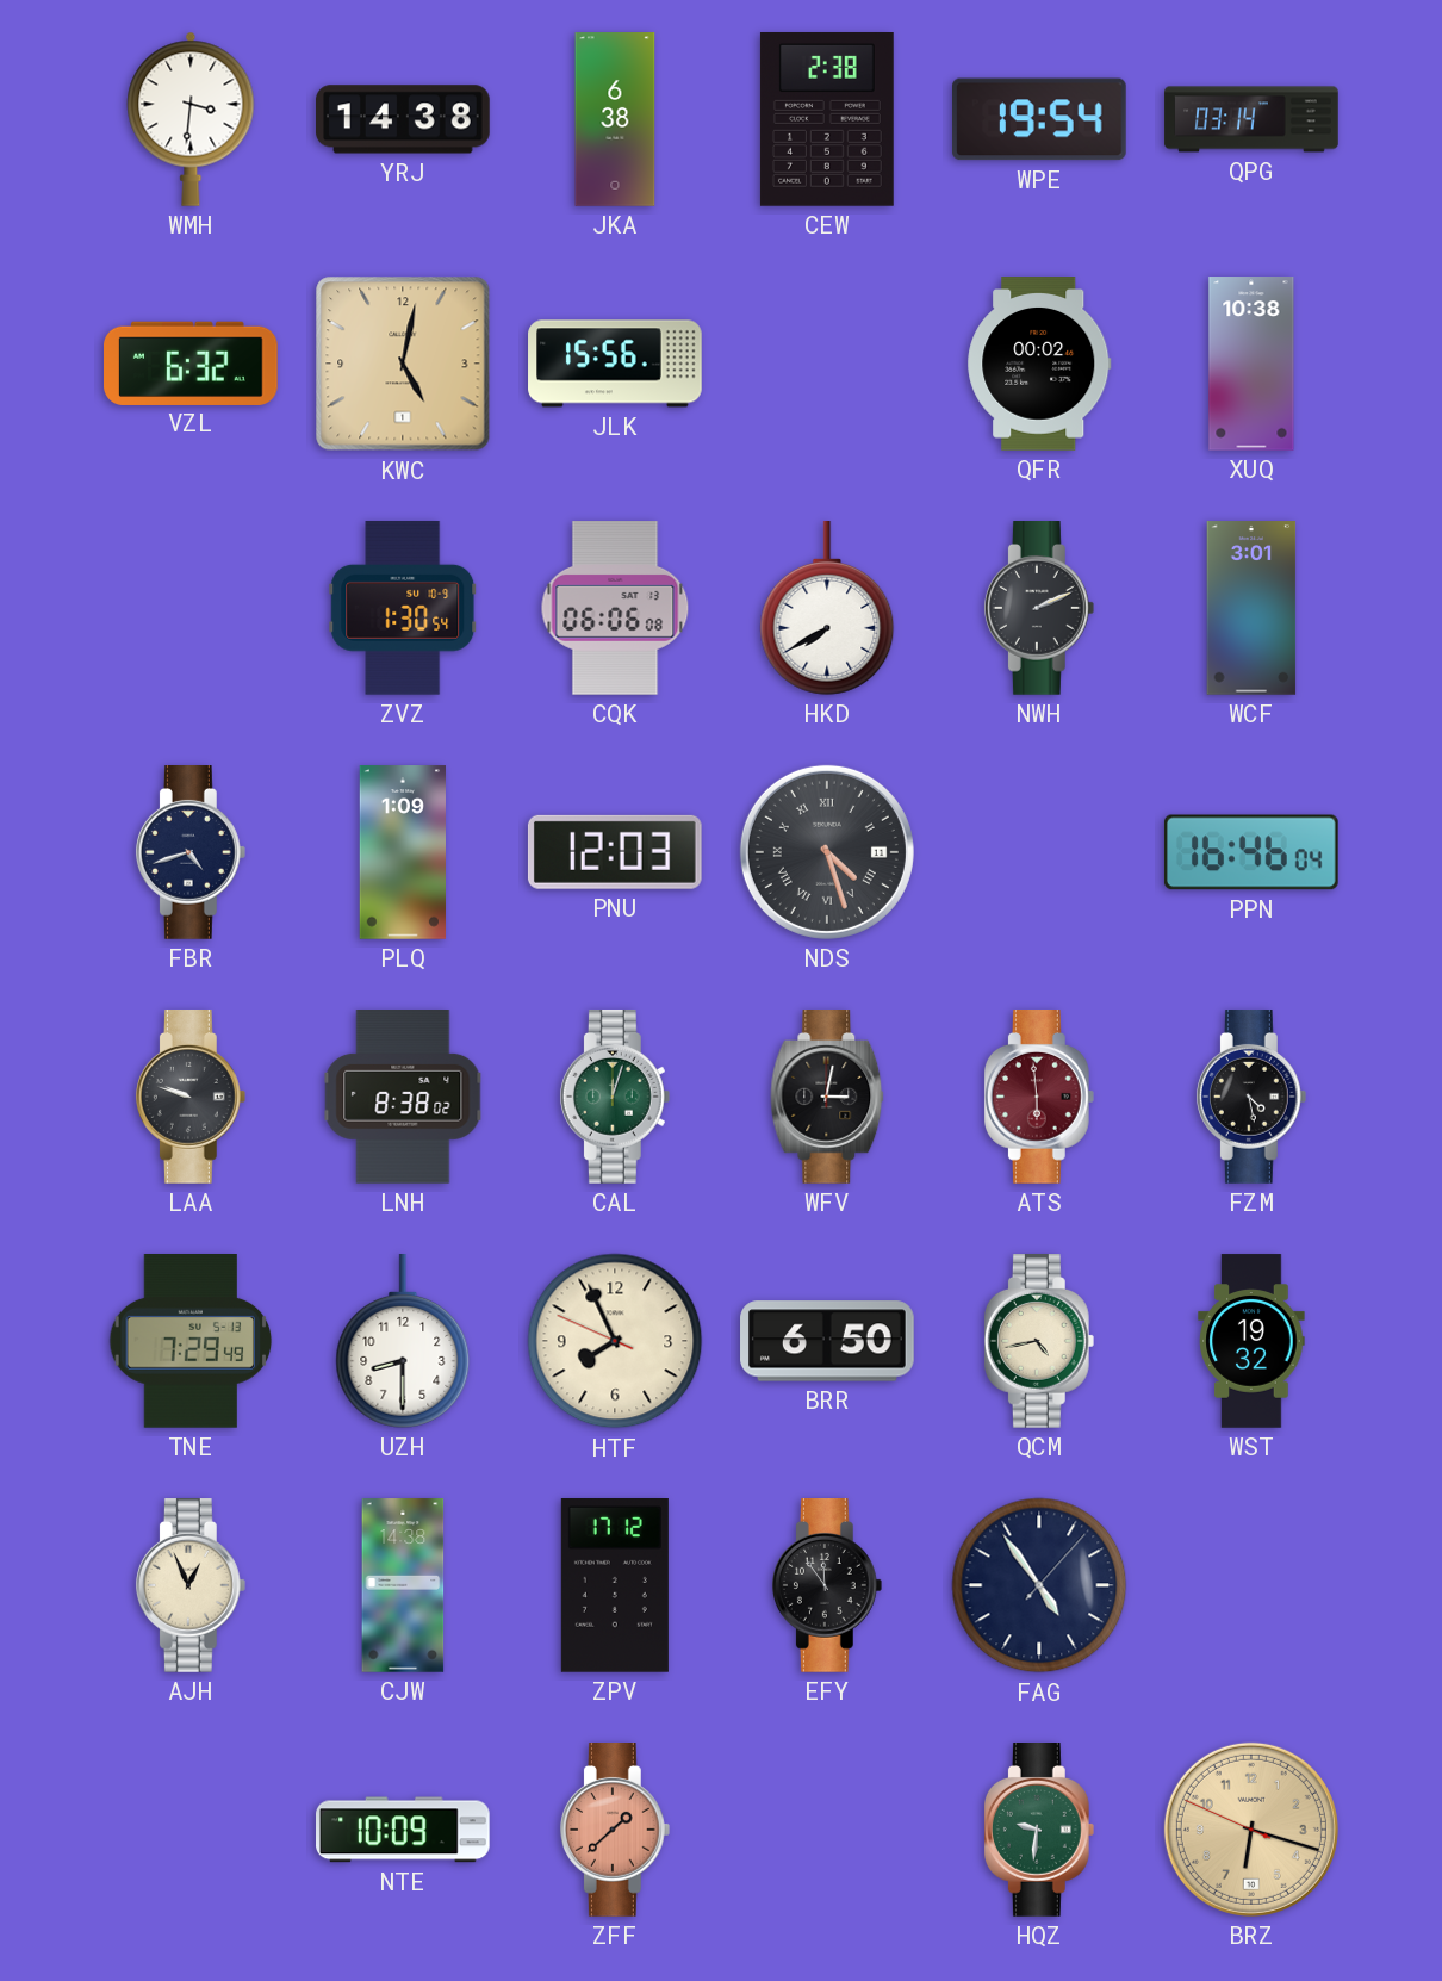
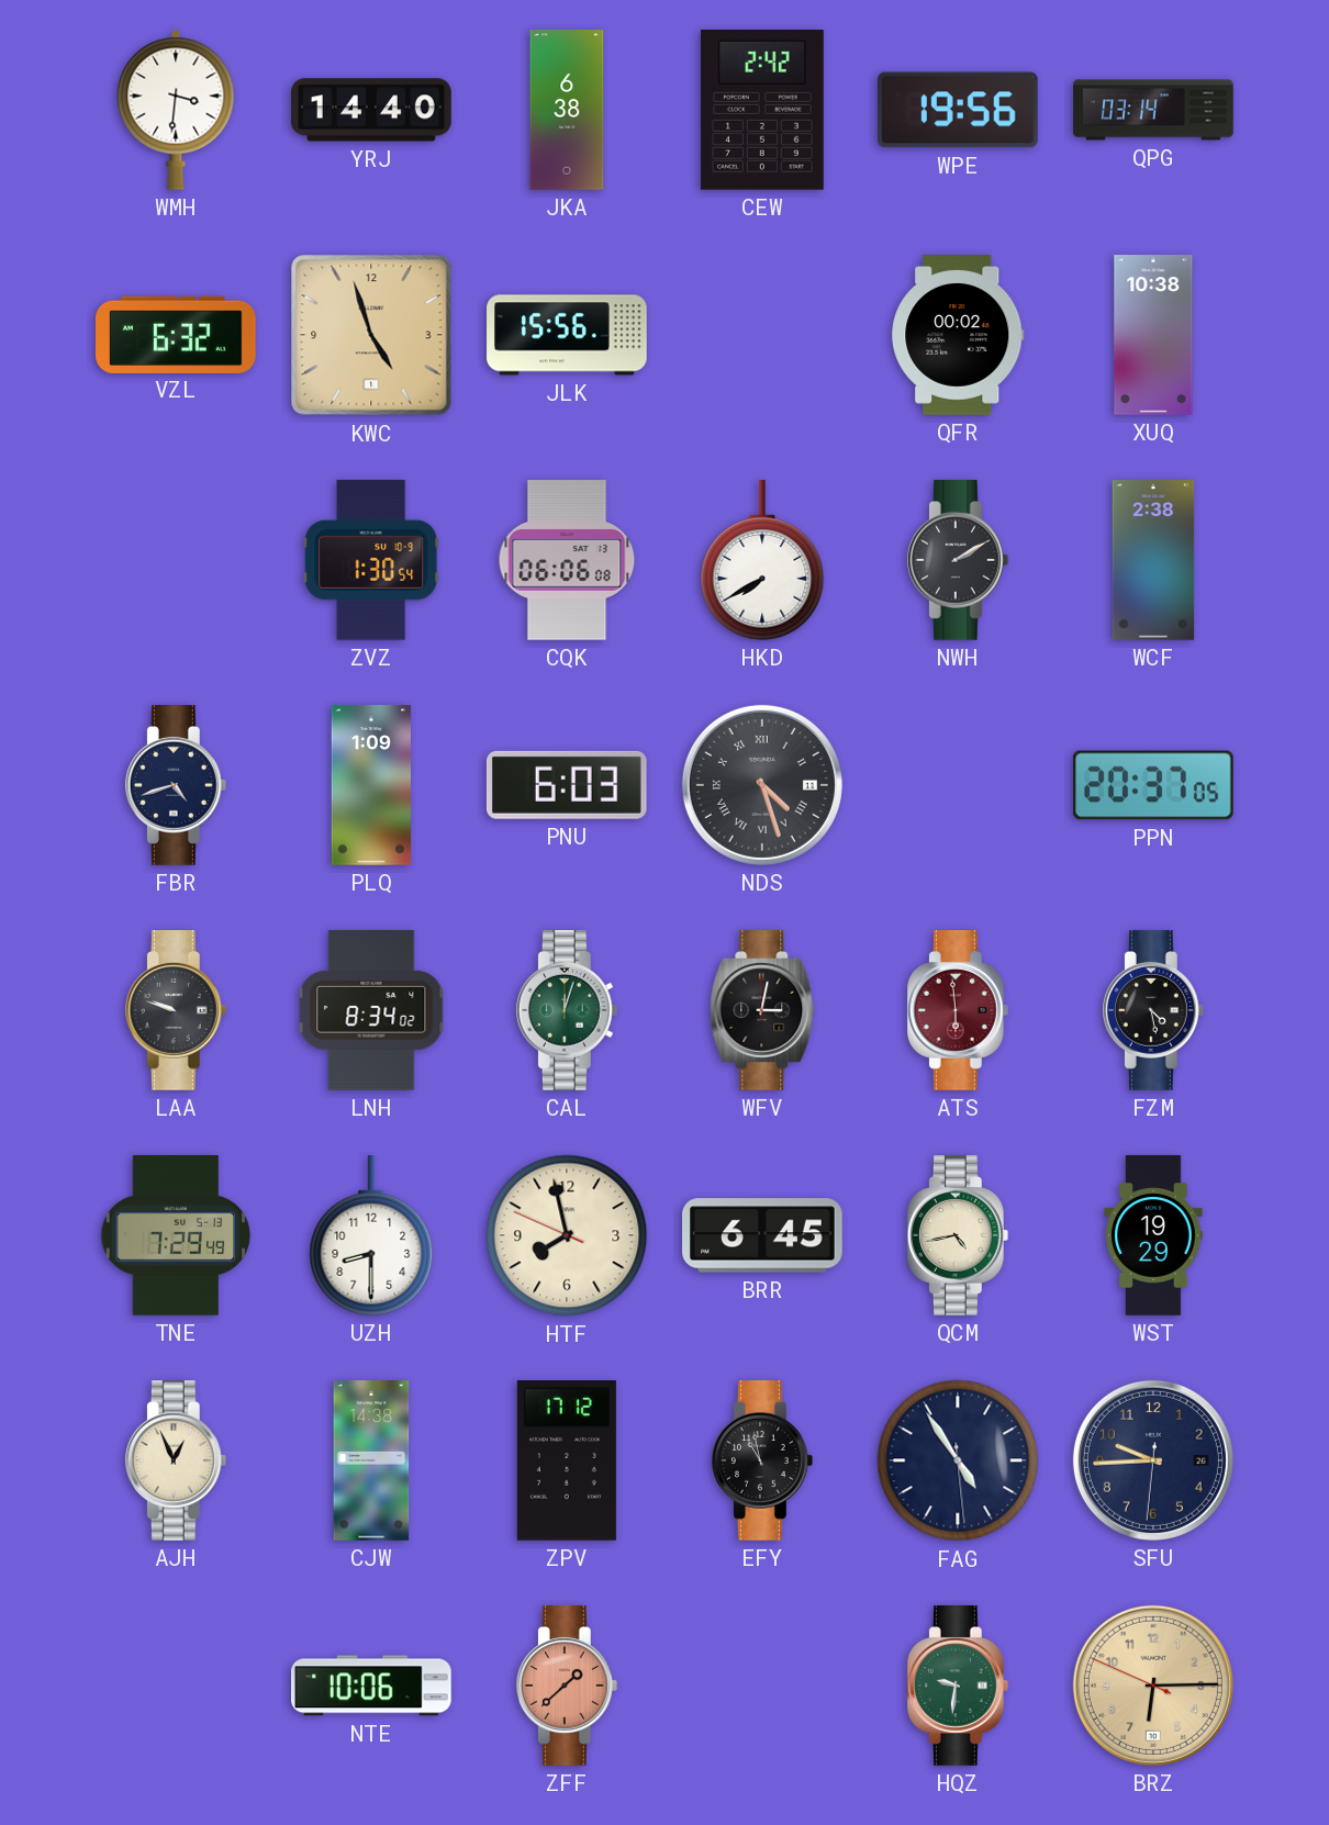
YRJ: 14:38 -> 14:40 (372, 110)
CEW: 2:38 -> 2:42 (762, 111)
WPE: 19:54 -> 19:56 (959, 110)
KWC: 5:02 -> 4:57 (371, 335)
NWH: 2:11 -> 2:10 (958, 561)
WCF: 3:01 -> 2:38 (1153, 560)
PNU: 12:03 -> 6:03 (567, 785)
PPN: 16:46 -> 20:37 (1153, 785)
LNH: 8:38 -> 8:34 (371, 1011)
HTF: 7:55 -> 7:57 (567, 1235)
BRR: 6:50 -> 6:45 (762, 1235)
WST: 19:32 -> 19:29 (1153, 1235)
EFY: 11:54 -> 10:58 (762, 1462)
FAG: 4:54:07 -> 4:54:29 (958, 1460)
SFU: none -> 9:44 (1153, 1460)
NTE: 10:09 -> 10:06 (372, 1686)
BRZ: 6:17 -> 6:14 (1153, 1686)
